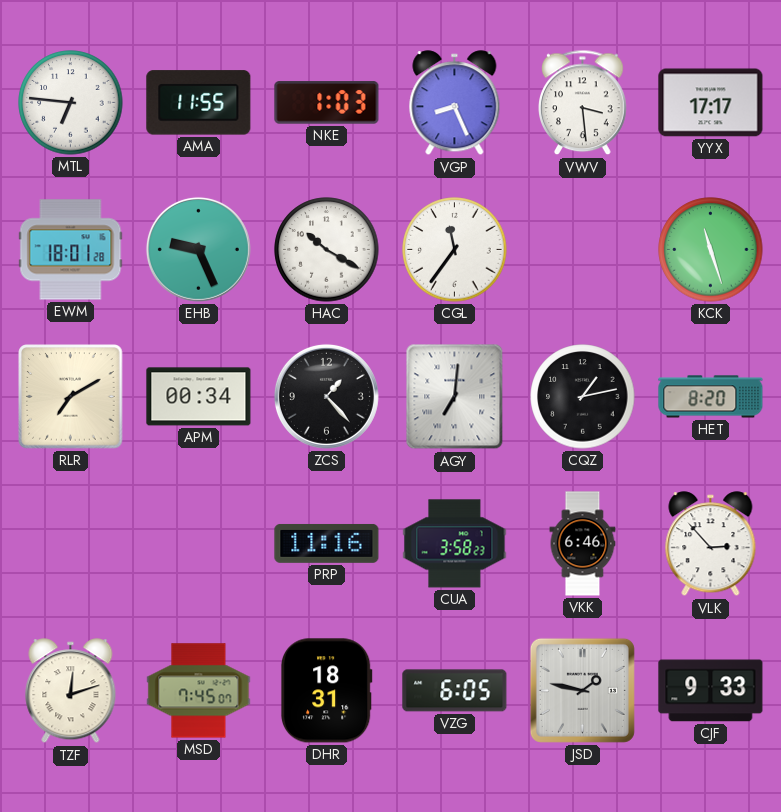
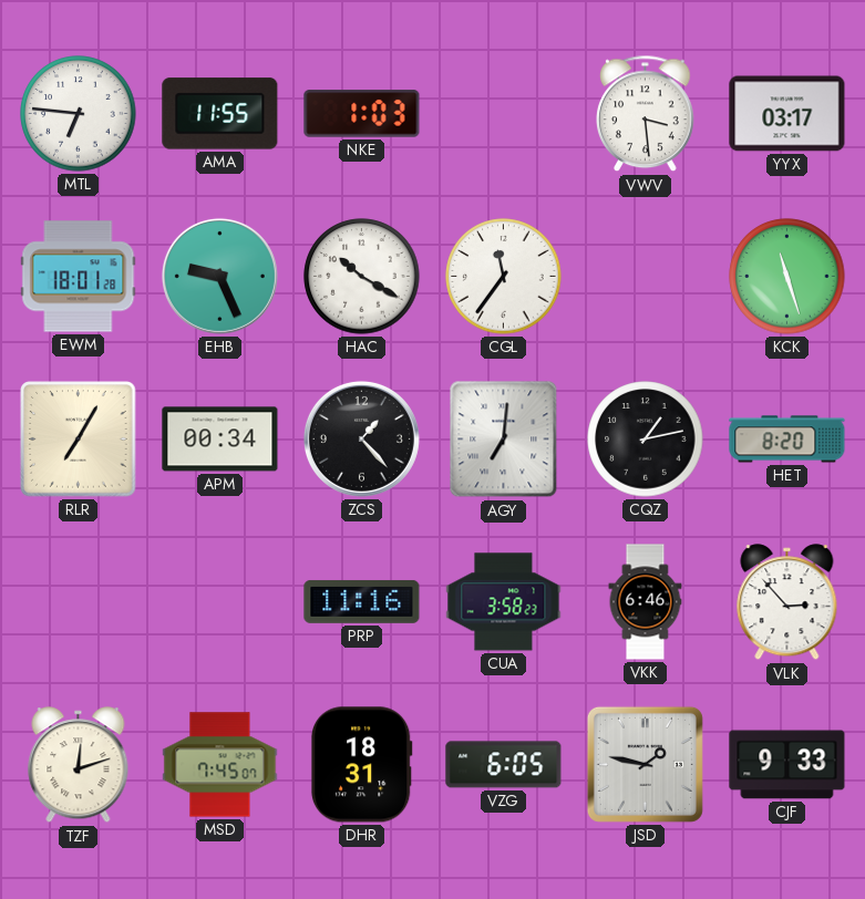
VGP: 8:26 -> none (455, 103)
YYX: 17:17 -> 03:17 (787, 114)
RLR: 7:10 -> 7:05 (79, 440)
